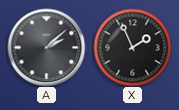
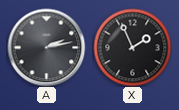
A: 2:08 -> 2:13 (46, 47)
